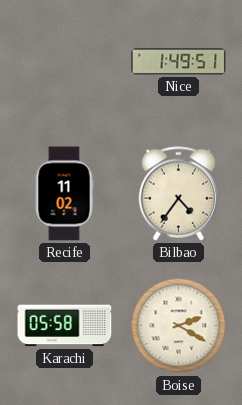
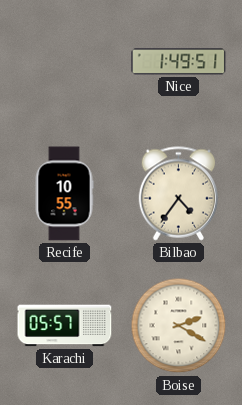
Recife: 11:02 -> 10:55 (64, 194)
Karachi: 05:58 -> 05:57 (65, 326)
